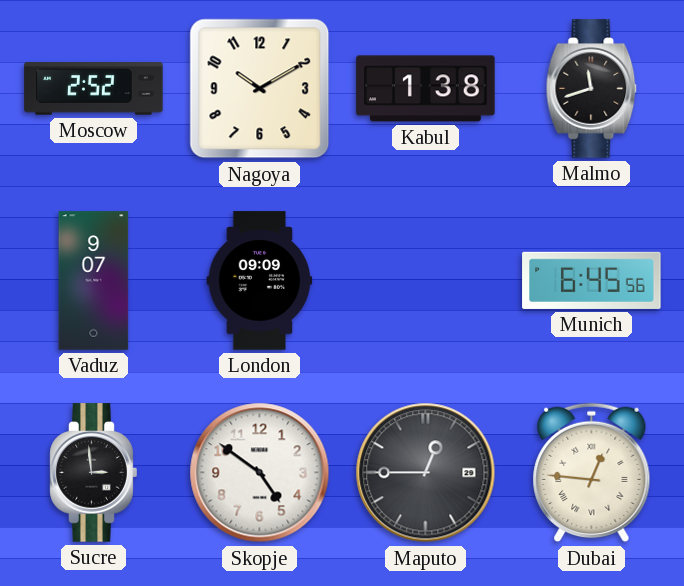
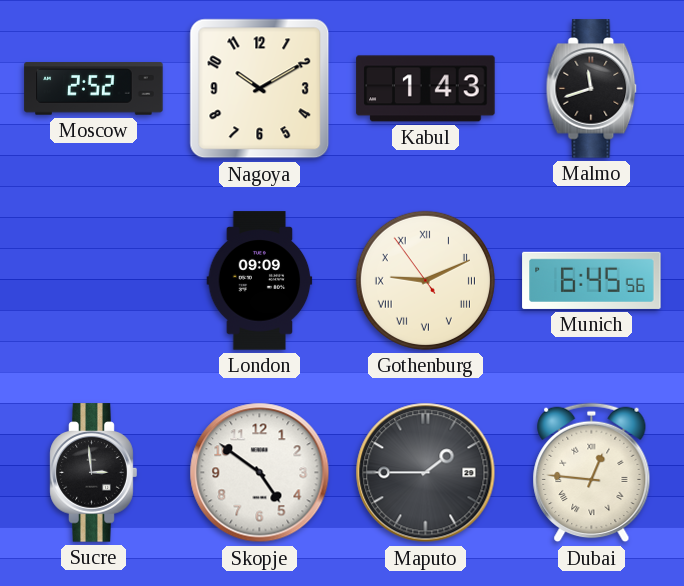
Kabul: 1:38 -> 1:43 (426, 89)
Vaduz: 9:07 -> none (94, 281)
Gothenburg: none -> 9:10 (425, 280)
Maputo: 12:45 -> 1:45 (426, 473)
